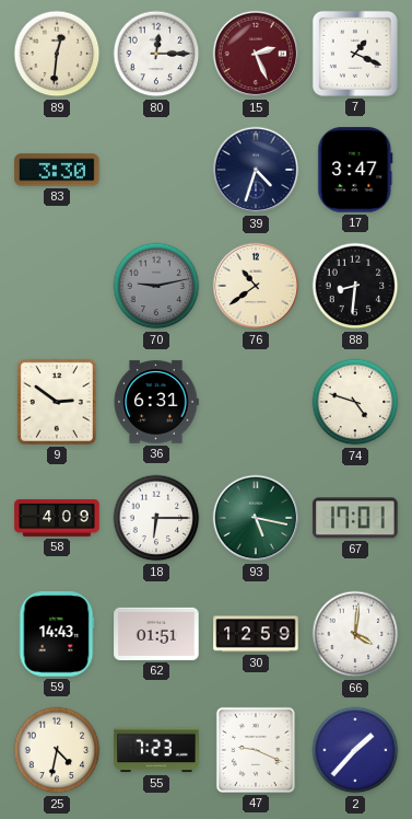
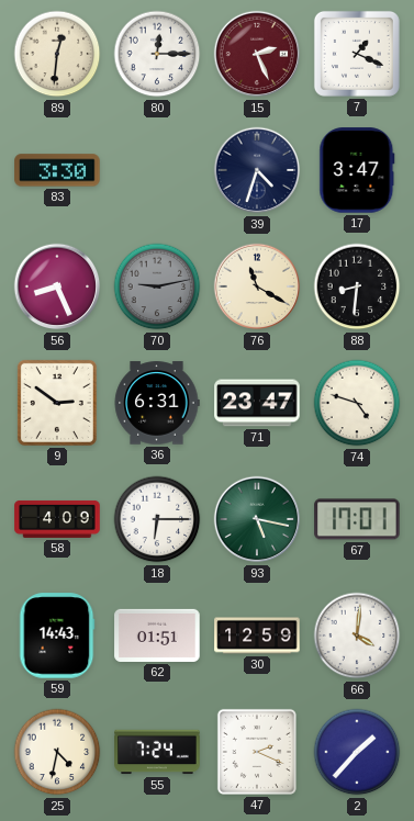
56: none -> 8:26 (57, 286)
76: 10:39 -> 11:20 (257, 286)
71: none -> 23:47 (257, 403)
55: 7:23 -> 7:24 (157, 752)
47: 9:19 -> 2:19 (257, 752)
